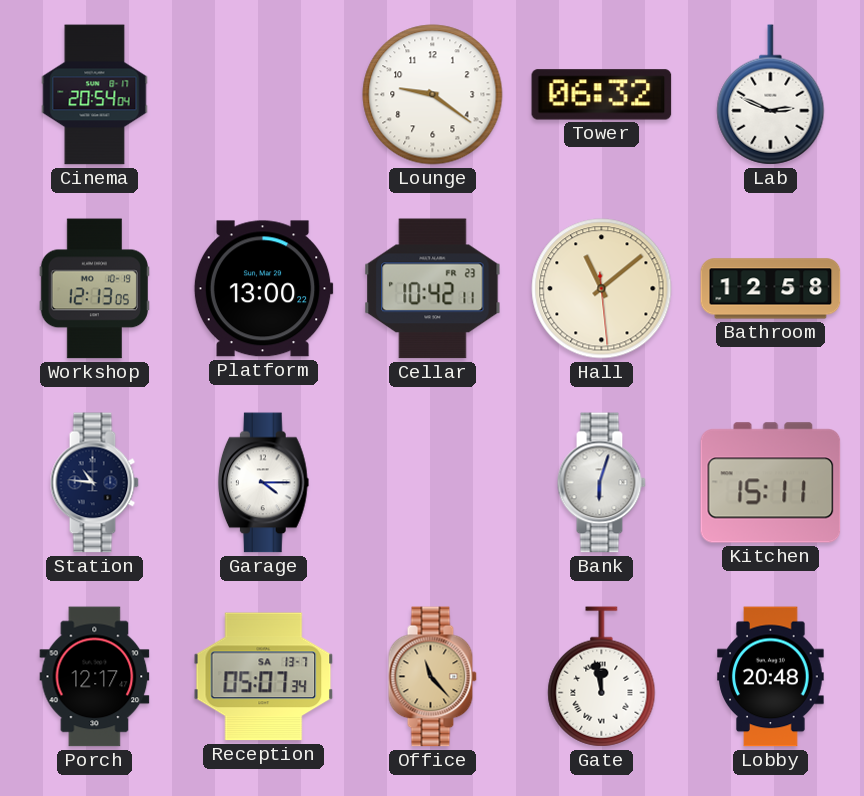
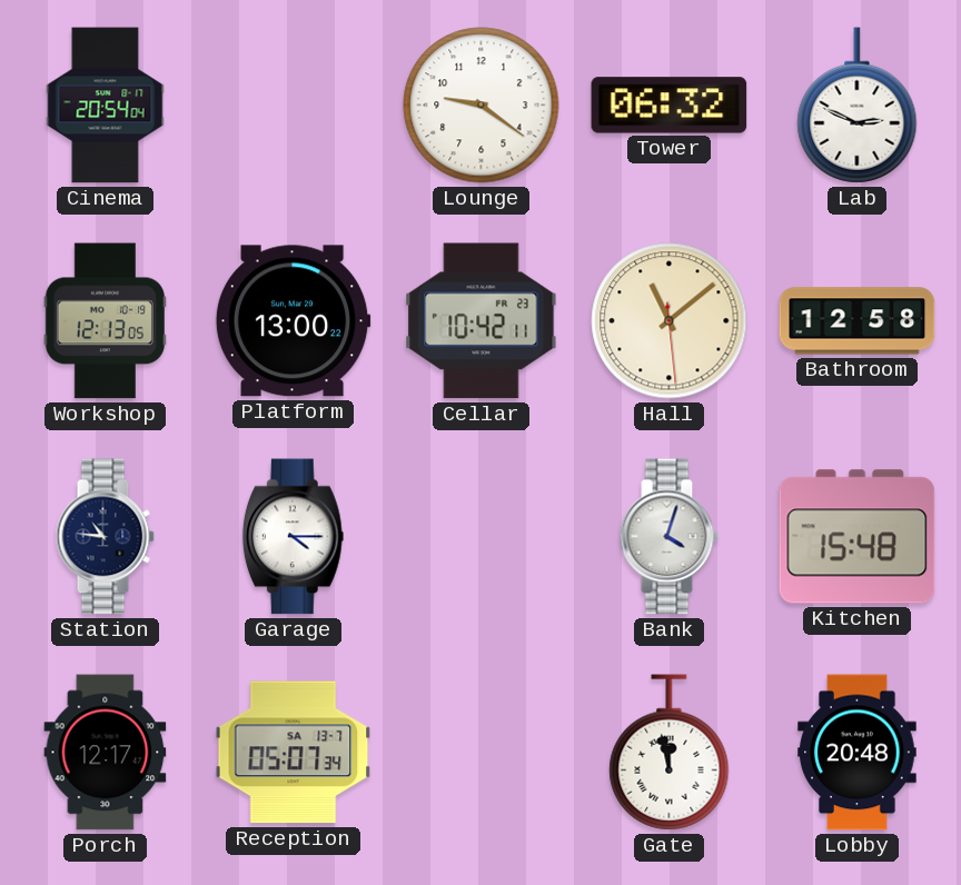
Bank: 6:03 -> 4:03 (668, 537)
Kitchen: 15:11 -> 15:48 (858, 537)
Office: 11:23 -> none (432, 677)
